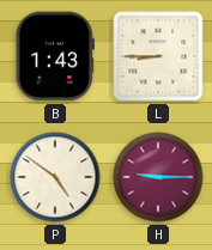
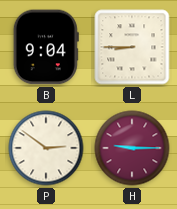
B: 1:43 -> 9:04 (46, 47)
P: 4:51 -> 2:51 (46, 148)
